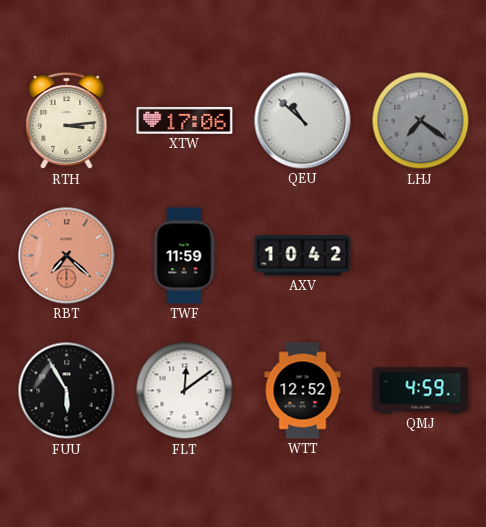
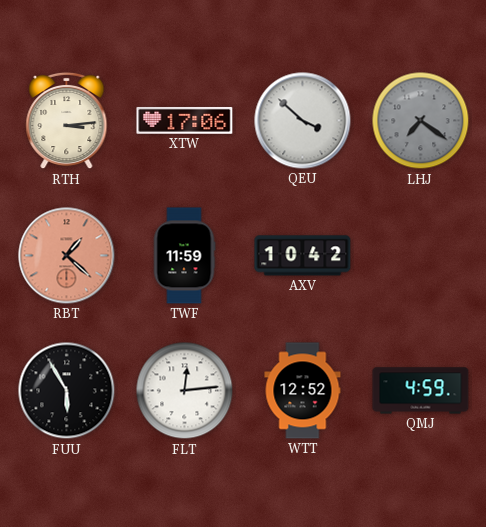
QEU: 10:52 -> 3:52 (303, 121)
RBT: 7:22 -> 1:22 (67, 256)
FLT: 12:09 -> 12:14 (185, 391)
